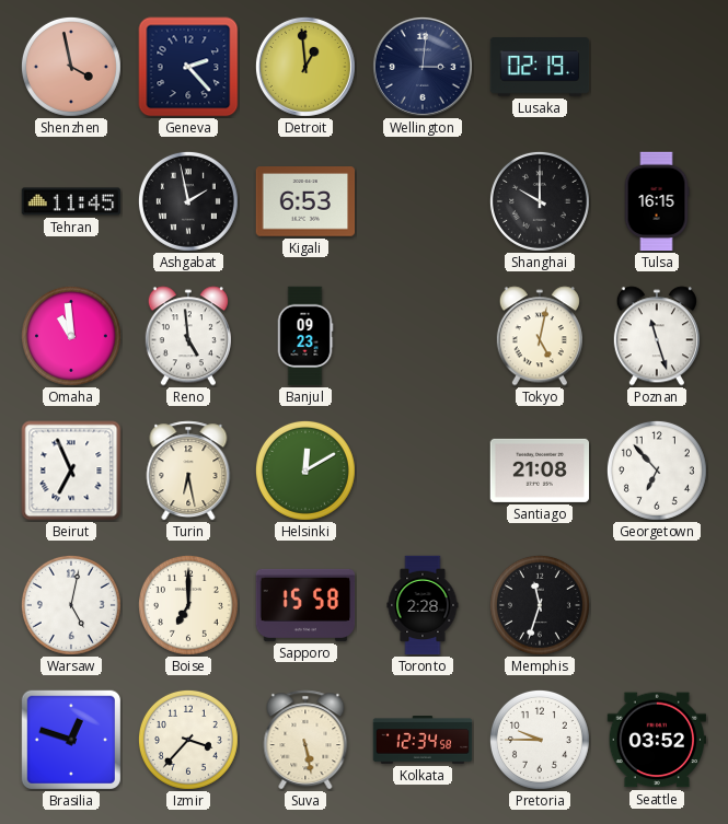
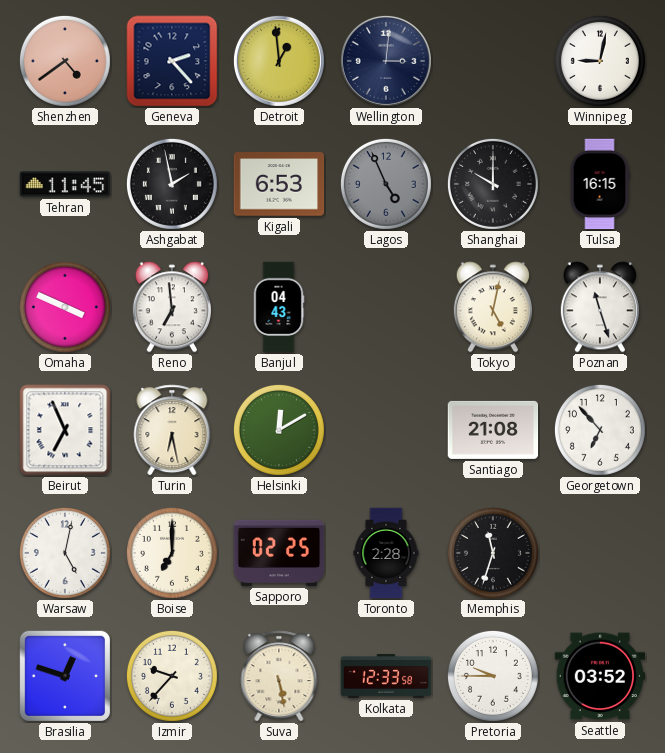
Shenzhen: 3:58 -> 4:39 (65, 61)
Lusaka: 02:19 -> none (540, 67)
Winnipeg: none -> 9:02 (600, 61)
Lagos: none -> 4:56 (386, 184)
Omaha: 10:59 -> 3:49 (65, 307)
Reno: 4:59 -> 6:59 (172, 307)
Banjul: 09:23 -> 04:43 (279, 307)
Sapporo: 15:58 -> 02:25 (279, 553)
Izmir: 3:37 -> 9:37 (172, 676)
Kolkata: 12:34 -> 12:33 (386, 677)
